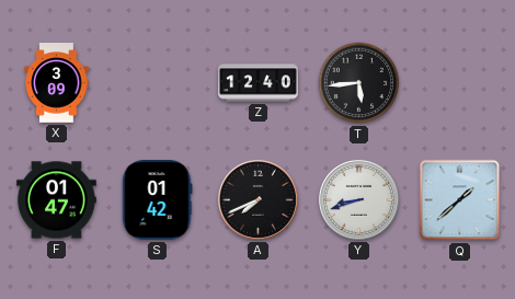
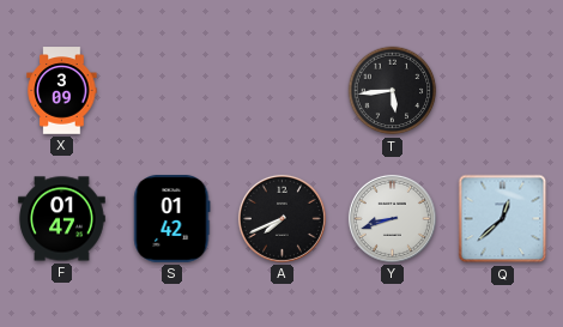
Z: 12:40 -> none (259, 83)
Q: 1:38 -> 12:38 (503, 219)
